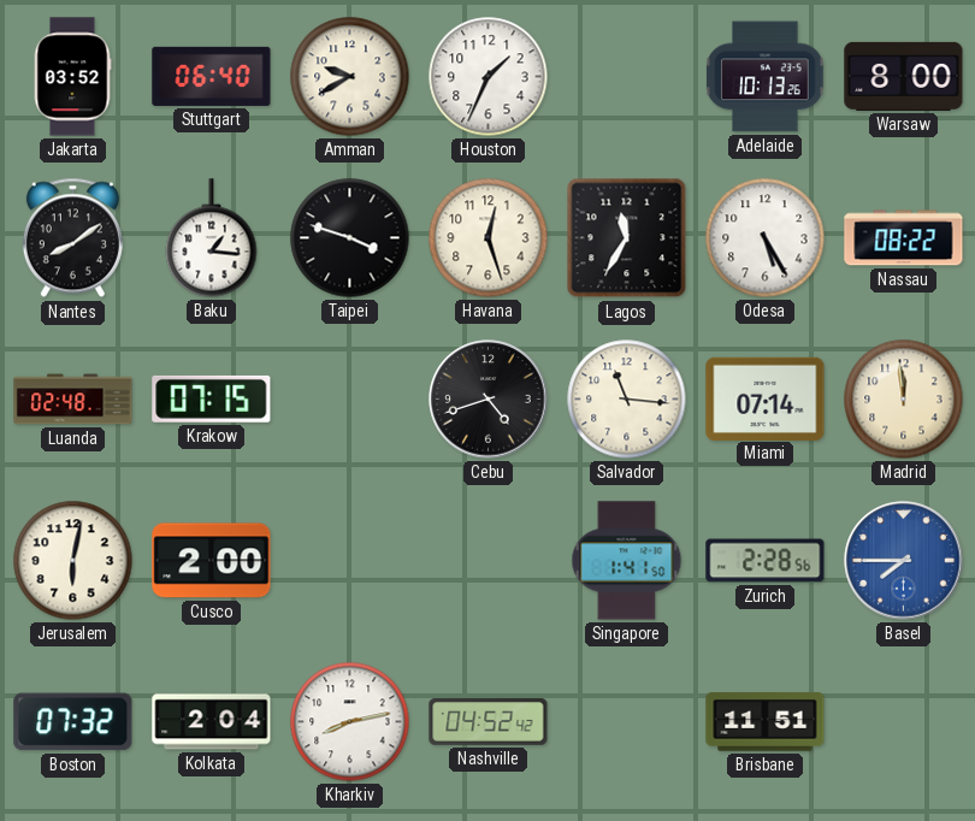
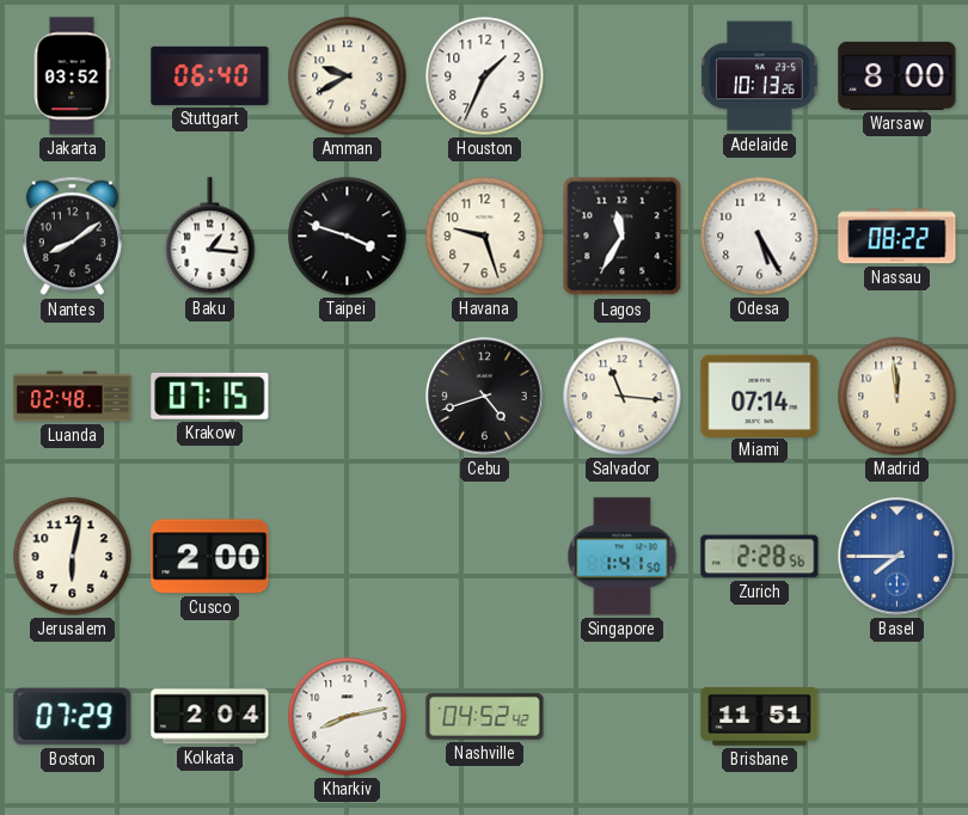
Havana: 12:27 -> 9:27 (485, 237)
Boston: 07:32 -> 07:29 (73, 717)
